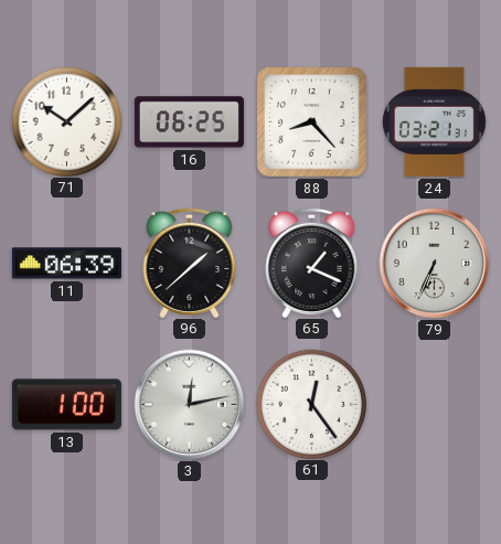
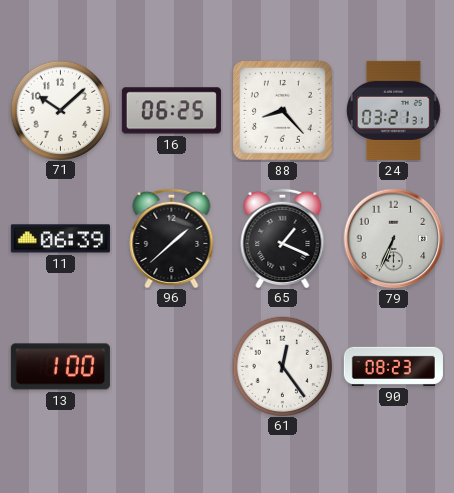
3: 12:13 -> none (190, 405)
90: none -> 08:23 (393, 366)
